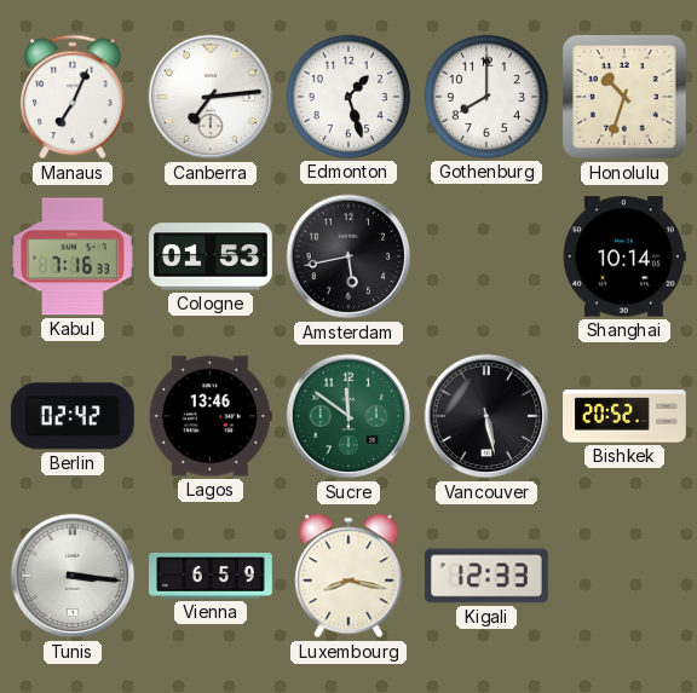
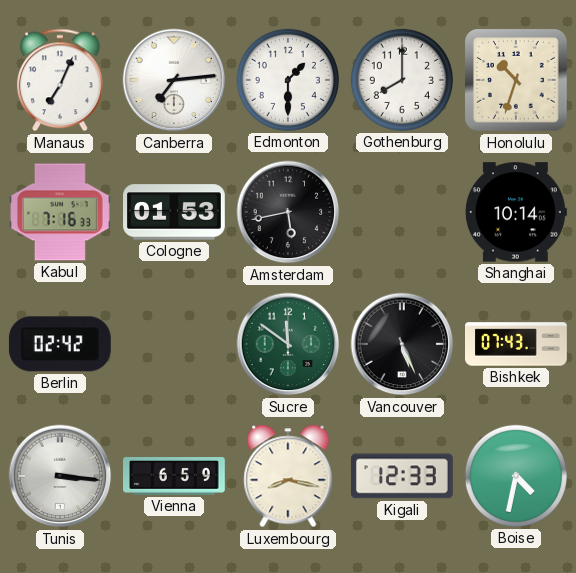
Edmonton: 1:27 -> 1:30 (288, 80)
Lagos: 13:46 -> none (211, 416)
Vancouver: 5:28 -> 5:26 (402, 344)
Bishkek: 20:52 -> 07:43 (517, 344)
Boise: none -> 4:32 (516, 476)
